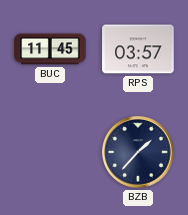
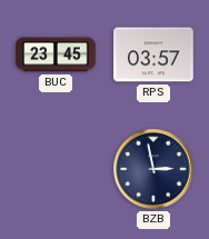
BUC: 11:45 -> 23:45 (56, 54)
BZB: 1:37 -> 2:58 (153, 169)
